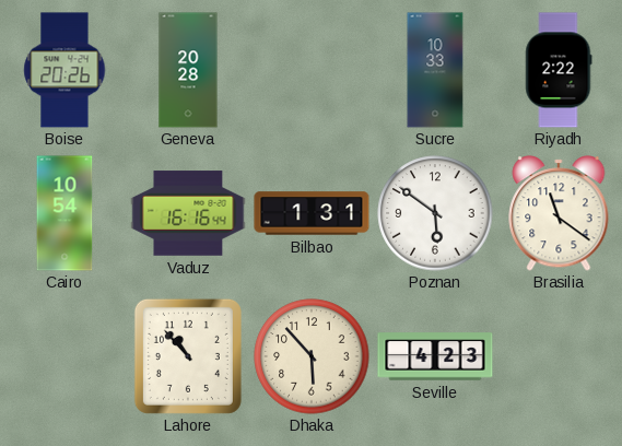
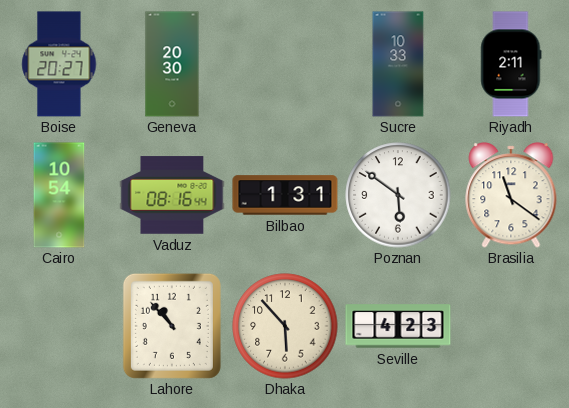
Boise: 20:26 -> 20:27 (59, 64)
Geneva: 20:28 -> 20:30 (172, 64)
Riyadh: 2:22 -> 2:11 (511, 64)
Vaduz: 16:16 -> 08:16 (172, 195)
